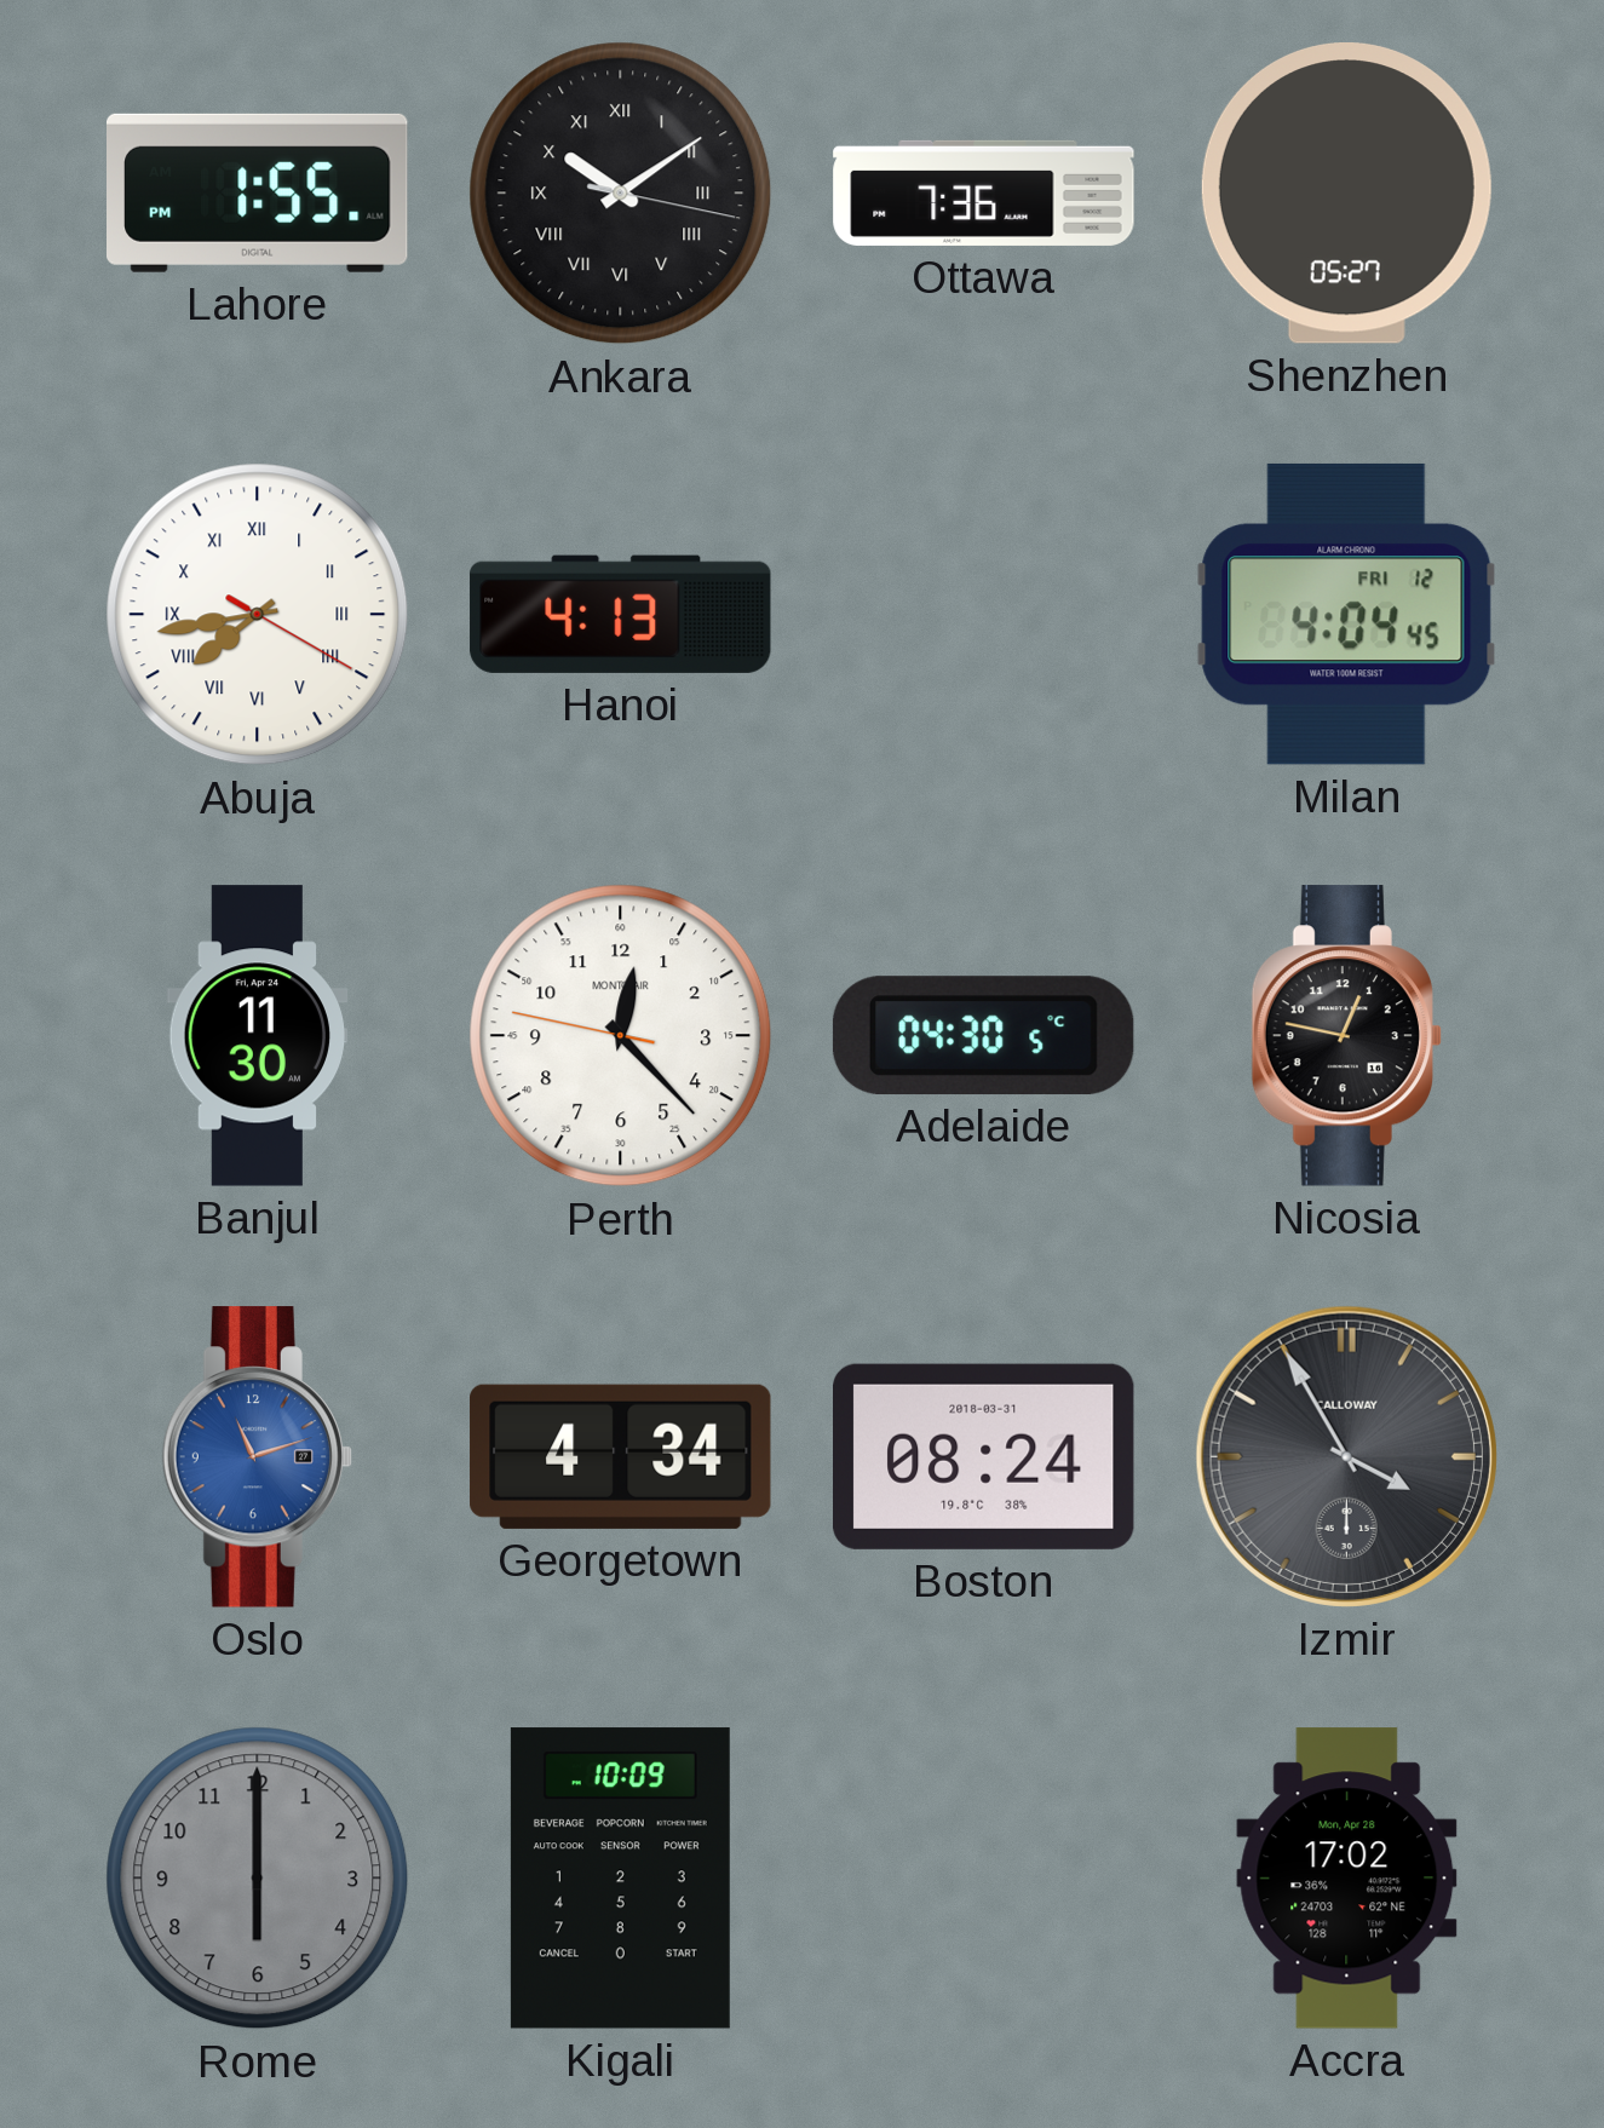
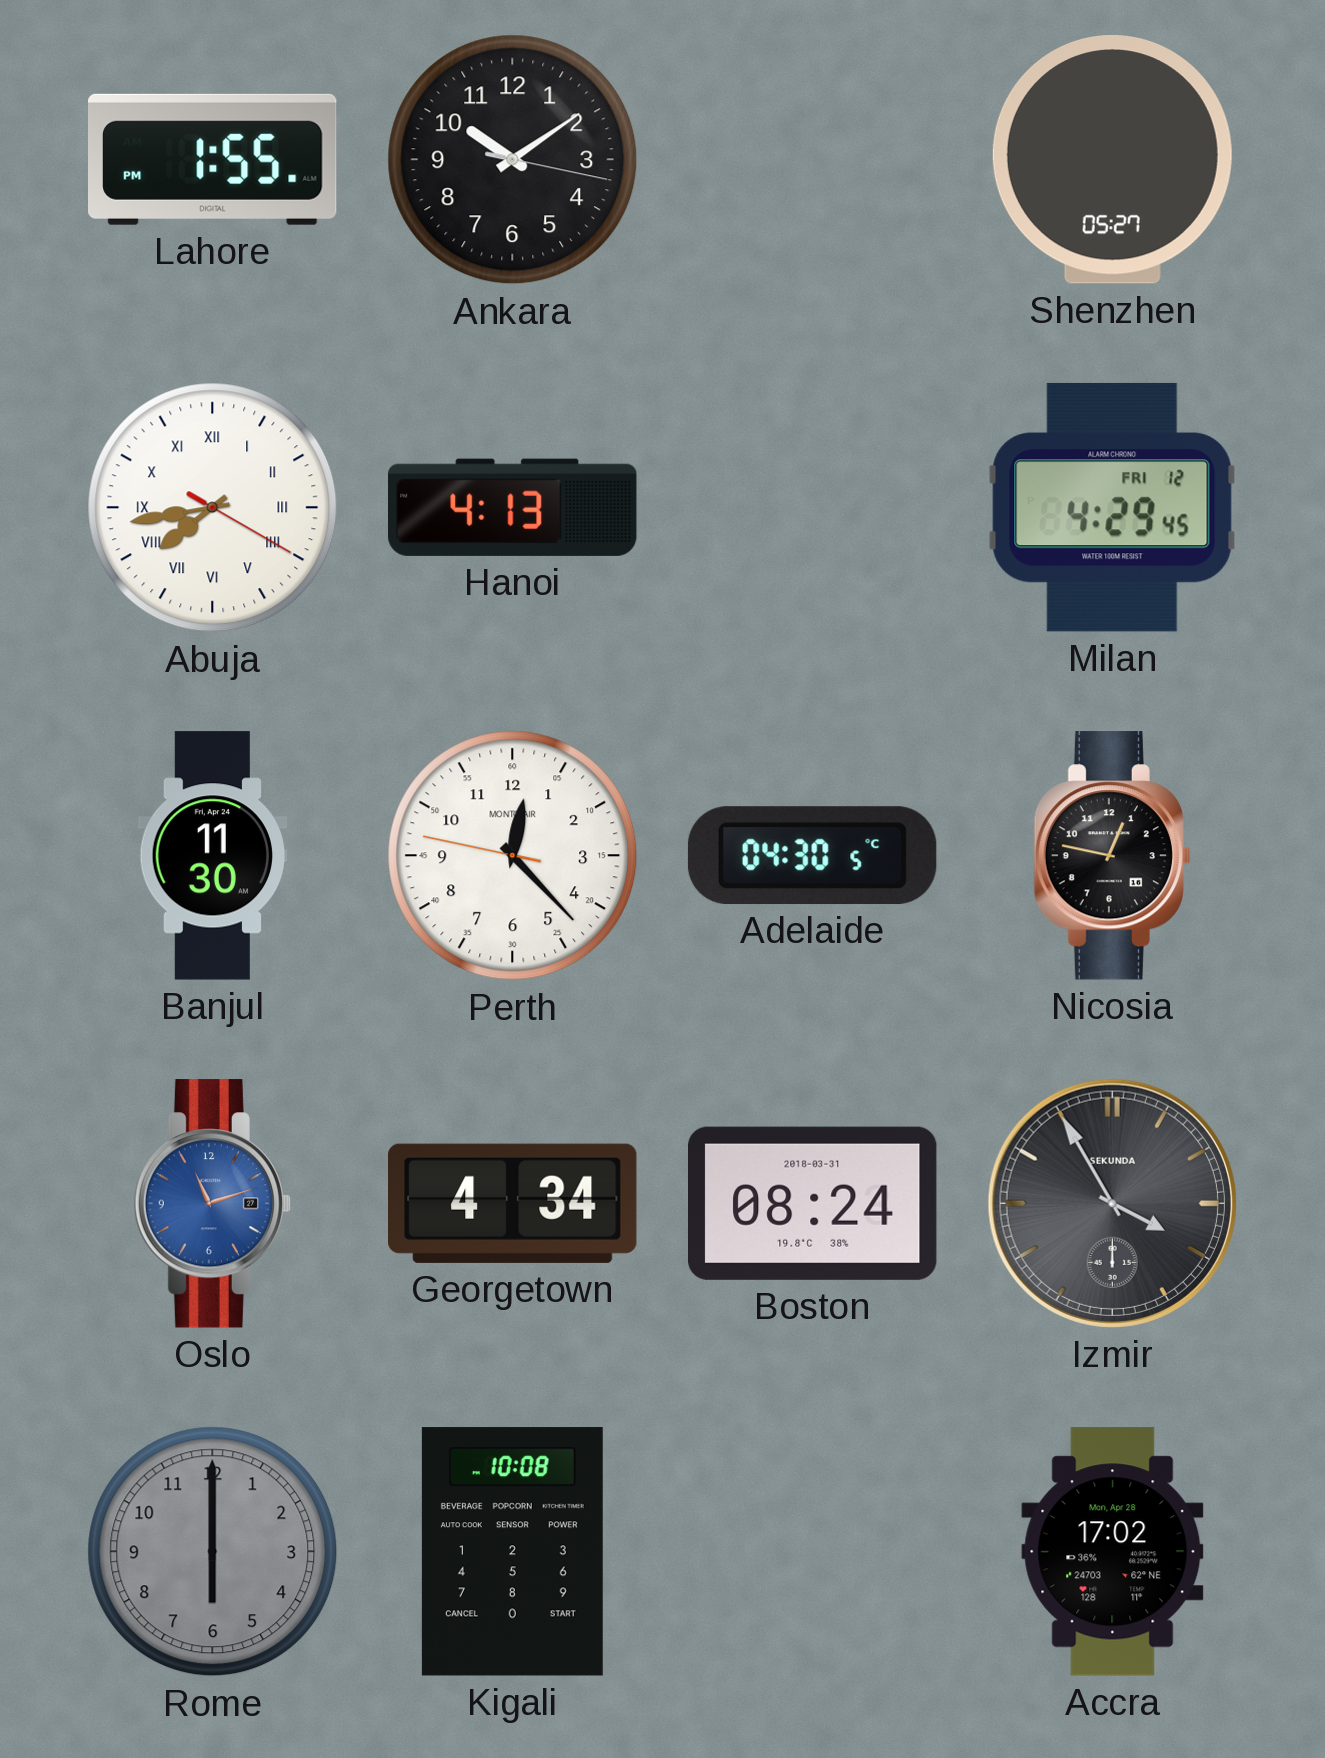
Ankara numerals: Roman -> Arabic (513, 160)
Ottawa: 7:36 -> none (984, 192)
Milan: 4:04 -> 4:29 (1112, 507)
Izmir brand: CALLOWAY -> SEKUNDA (1112, 1203)
Kigali: 10:09 -> 10:08 (512, 1552)
